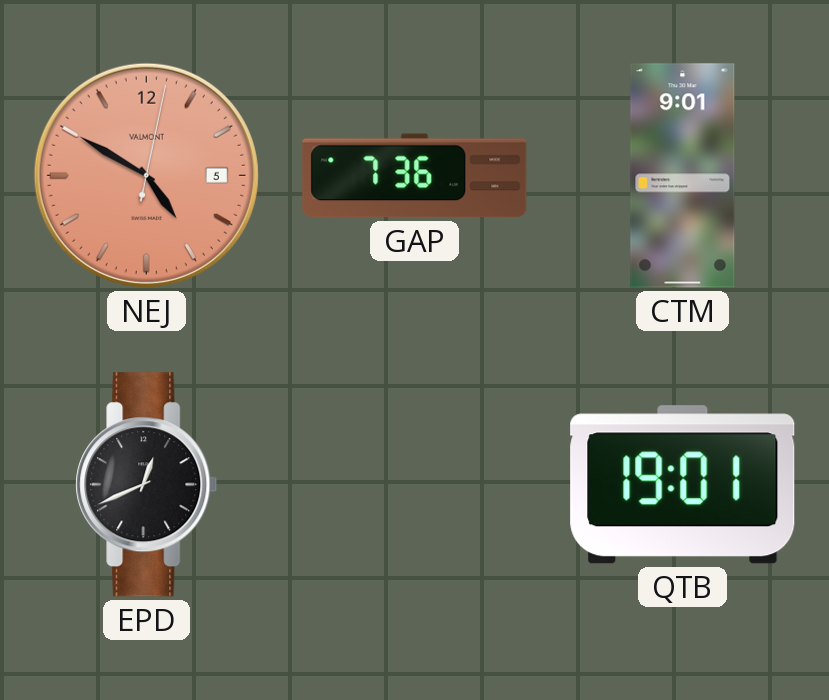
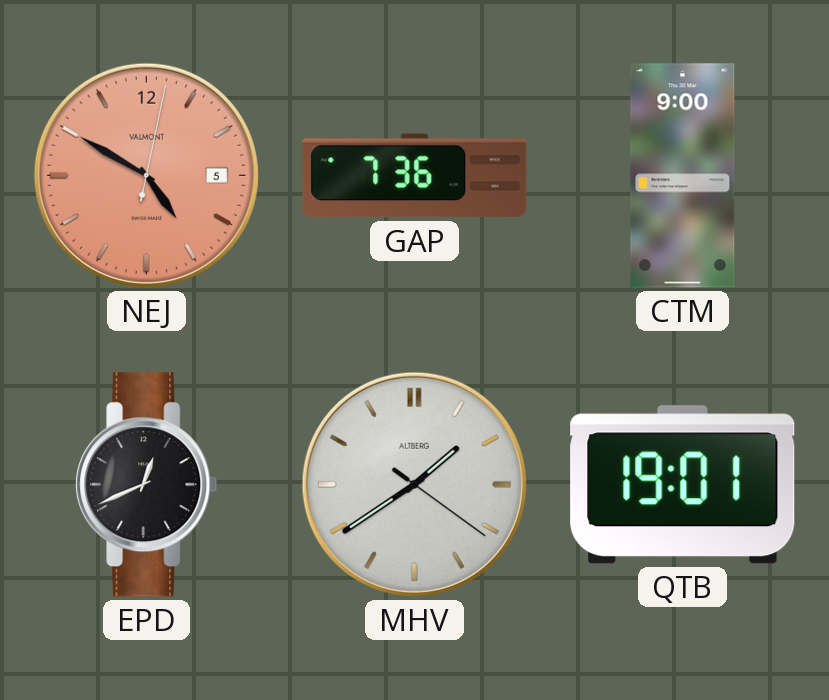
CTM: 9:01 -> 9:00 (683, 176)
MHV: none -> 1:39 (414, 484)
